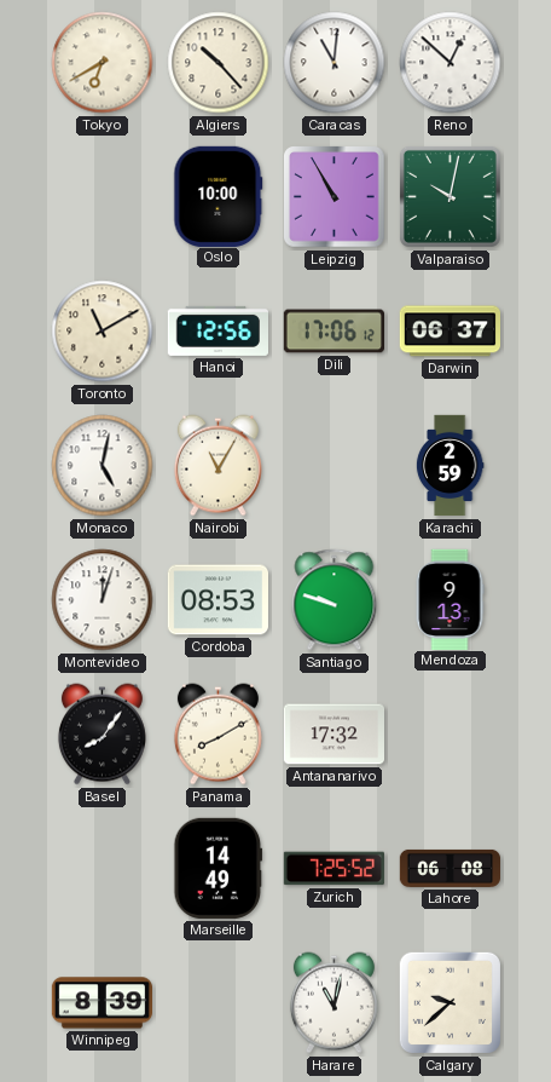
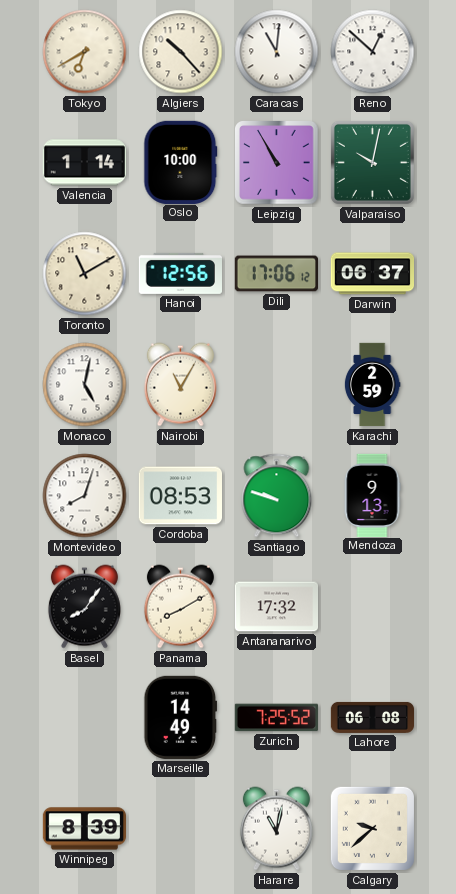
Valencia: none -> 1:14 (84, 163)
Montevideo: 12:03 -> 8:03 (85, 496)
